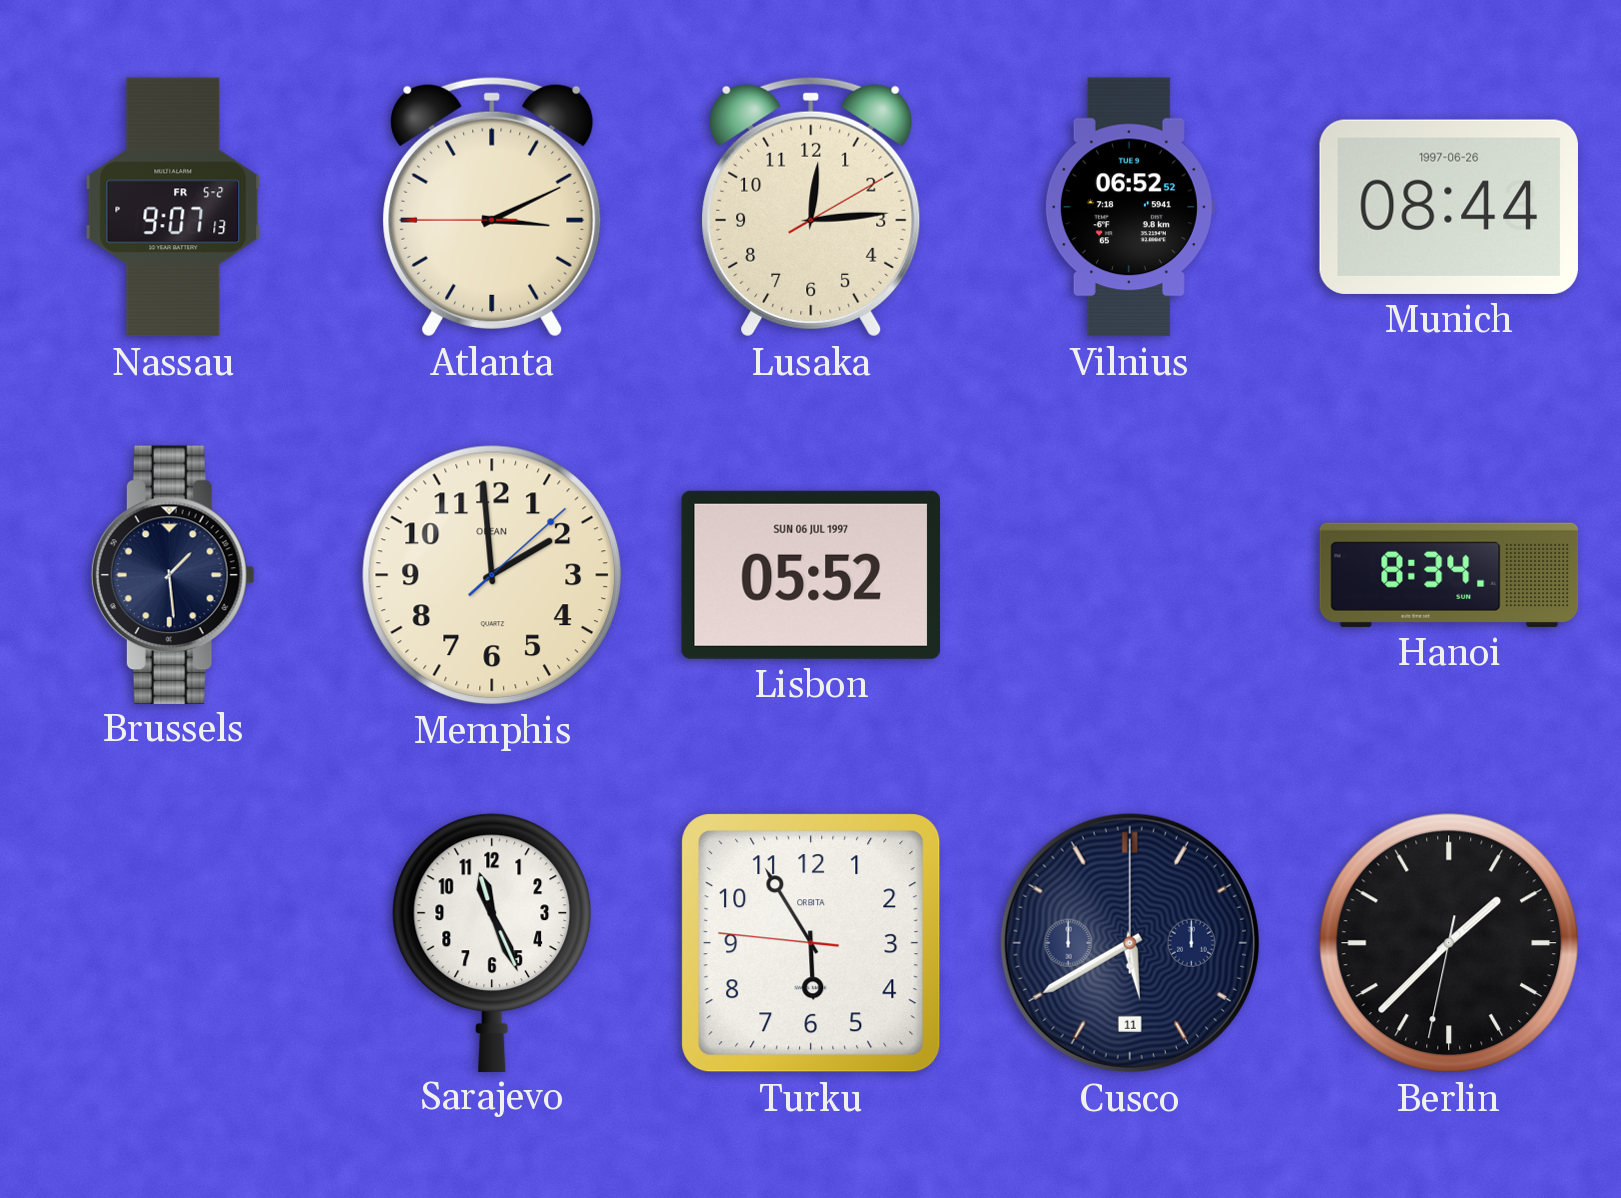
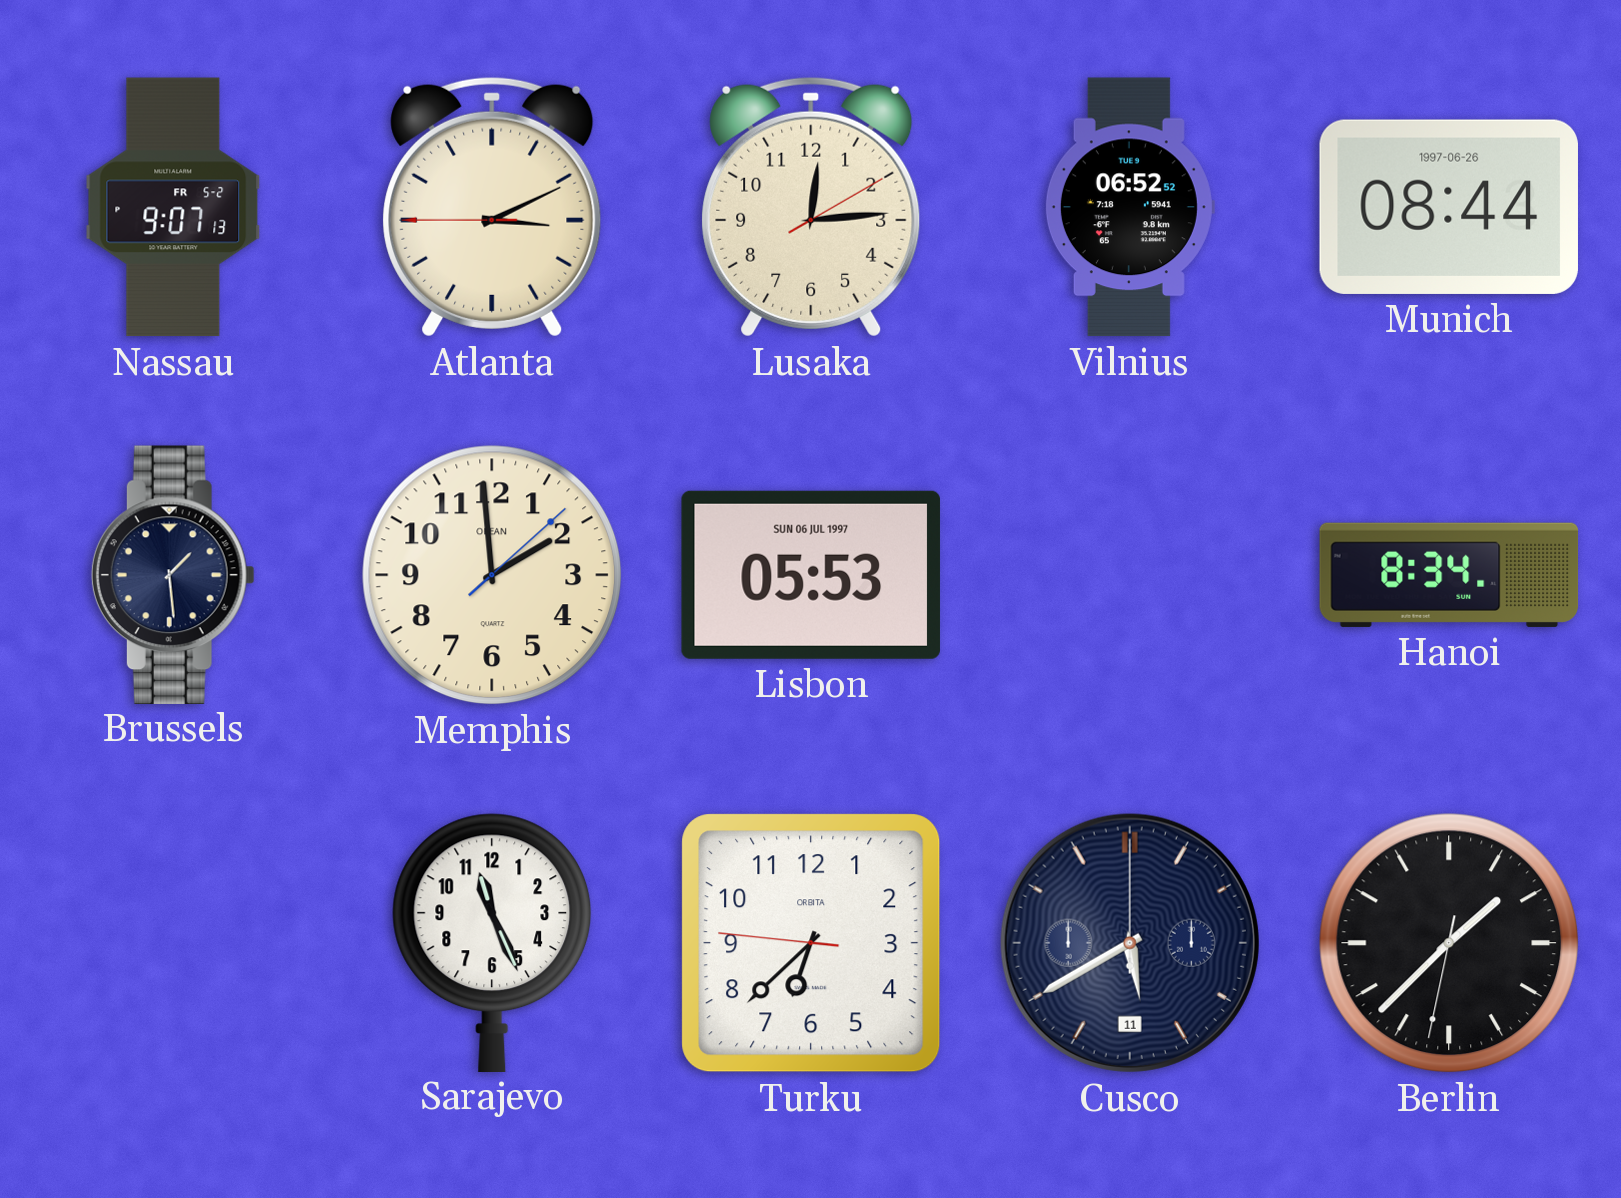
Lisbon: 05:52 -> 05:53 (811, 575)
Turku: 5:54 -> 6:37 (811, 943)
